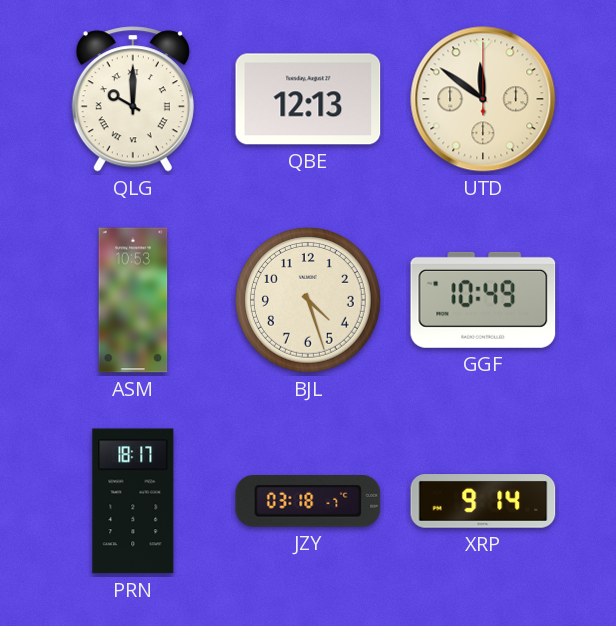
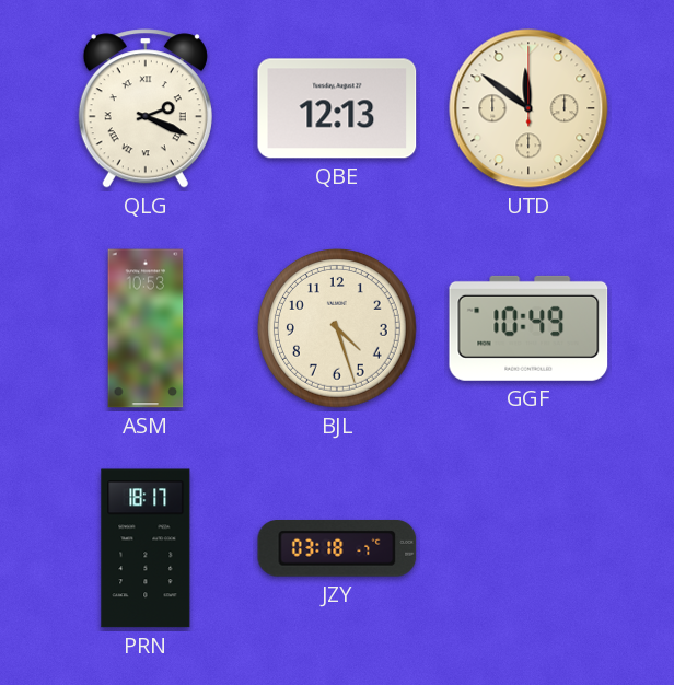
QLG: 10:00 -> 2:19 (146, 108)
XRP: 9:14 -> none (483, 501)
